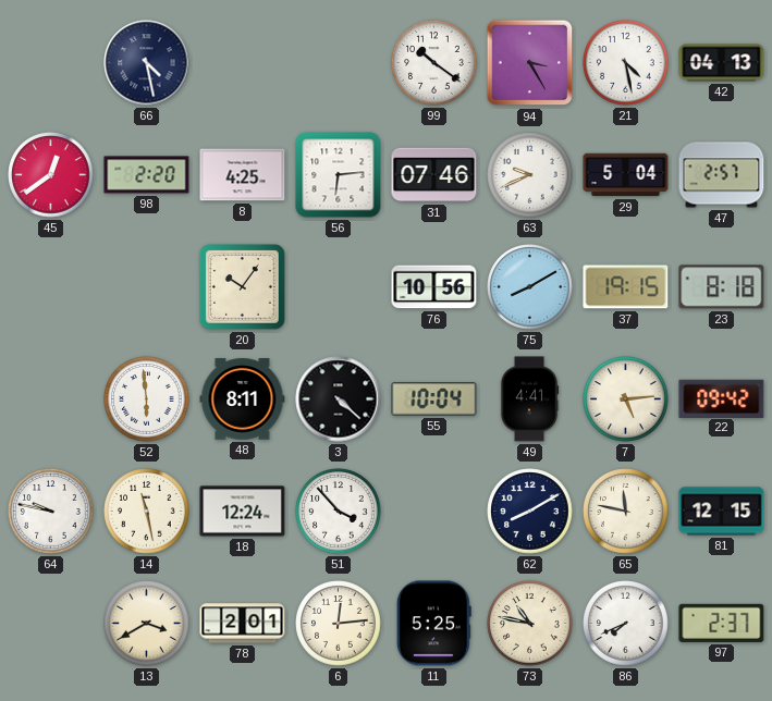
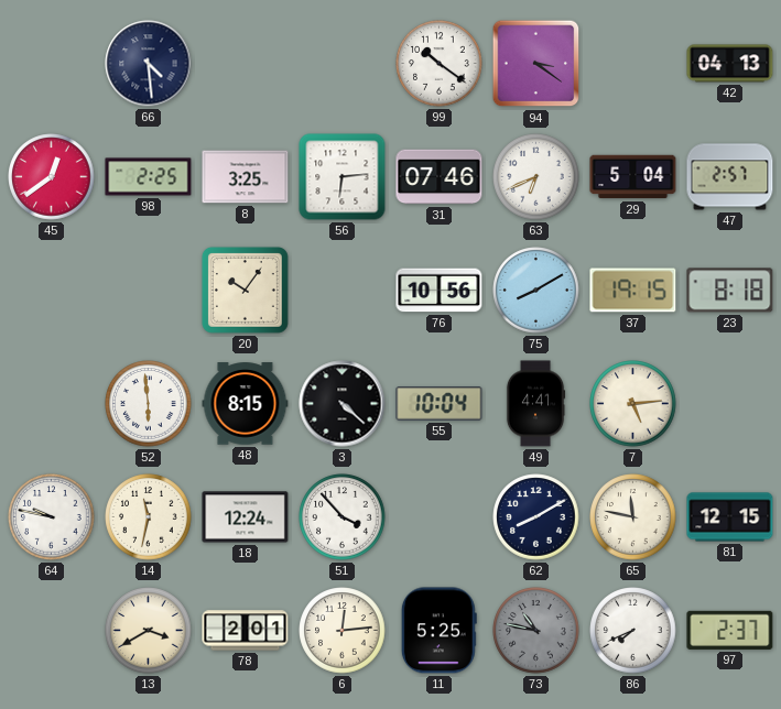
66: 4:28 -> 4:29 (149, 64)
94: 3:25 -> 3:21 (536, 64)
21: 4:28 -> none (626, 63)
98: 2:20 -> 2:25 (149, 177)
8: 4:25 -> 3:25 (246, 177)
63: 9:41 -> 6:41 (536, 177)
48: 8:11 -> 8:15 (246, 404)
22: 09:42 -> none (722, 398)
14: 11:28 -> 11:32 (149, 517)
73 dial: cream -> grey (536, 631)
